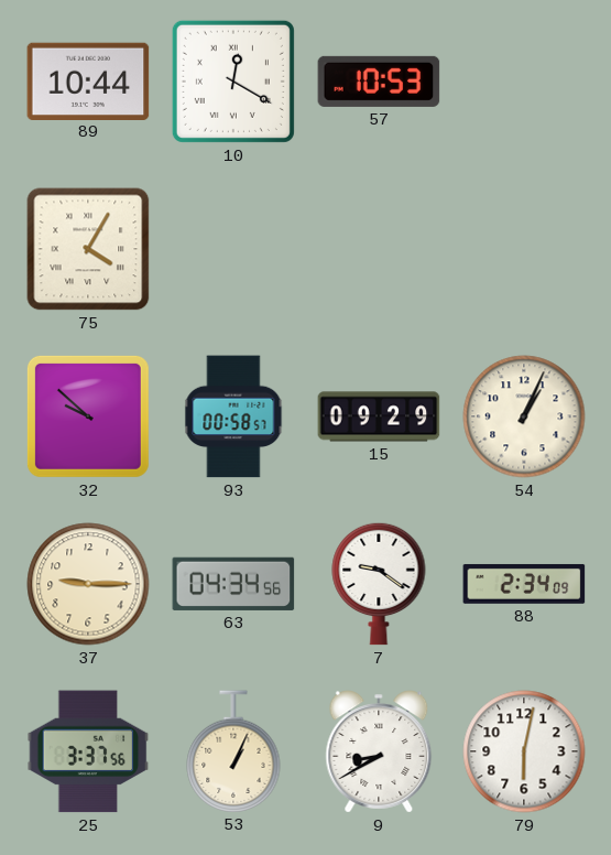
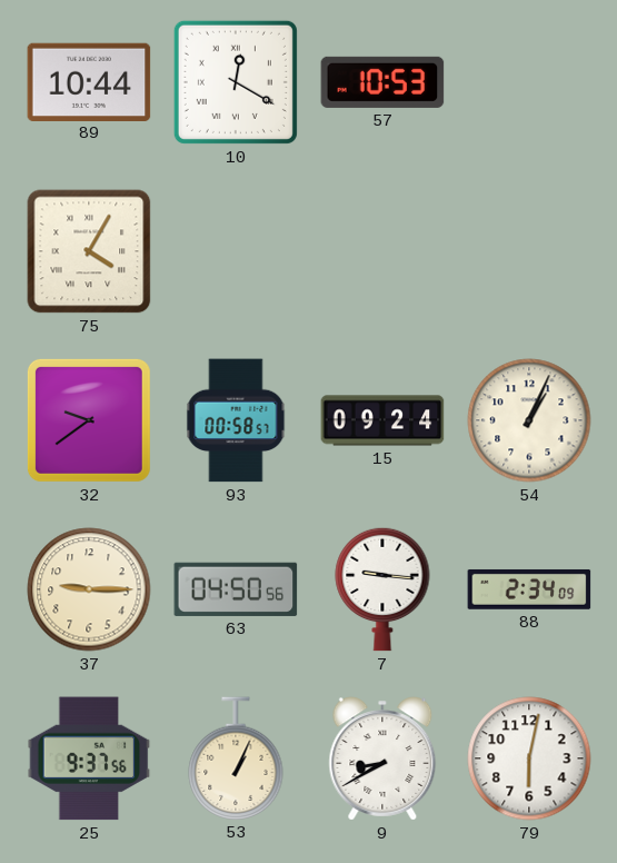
32: 9:52 -> 9:39 (89, 420)
15: 09:29 -> 09:24 (382, 420)
63: 04:34 -> 04:50 (236, 589)
7: 9:21 -> 9:16 (382, 589)
25: 3:37 -> 9:37 (89, 758)
